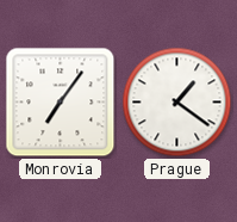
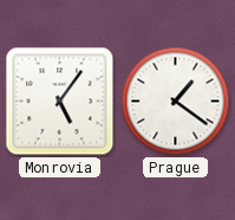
Monrovia: 7:06 -> 5:06 (60, 102)
